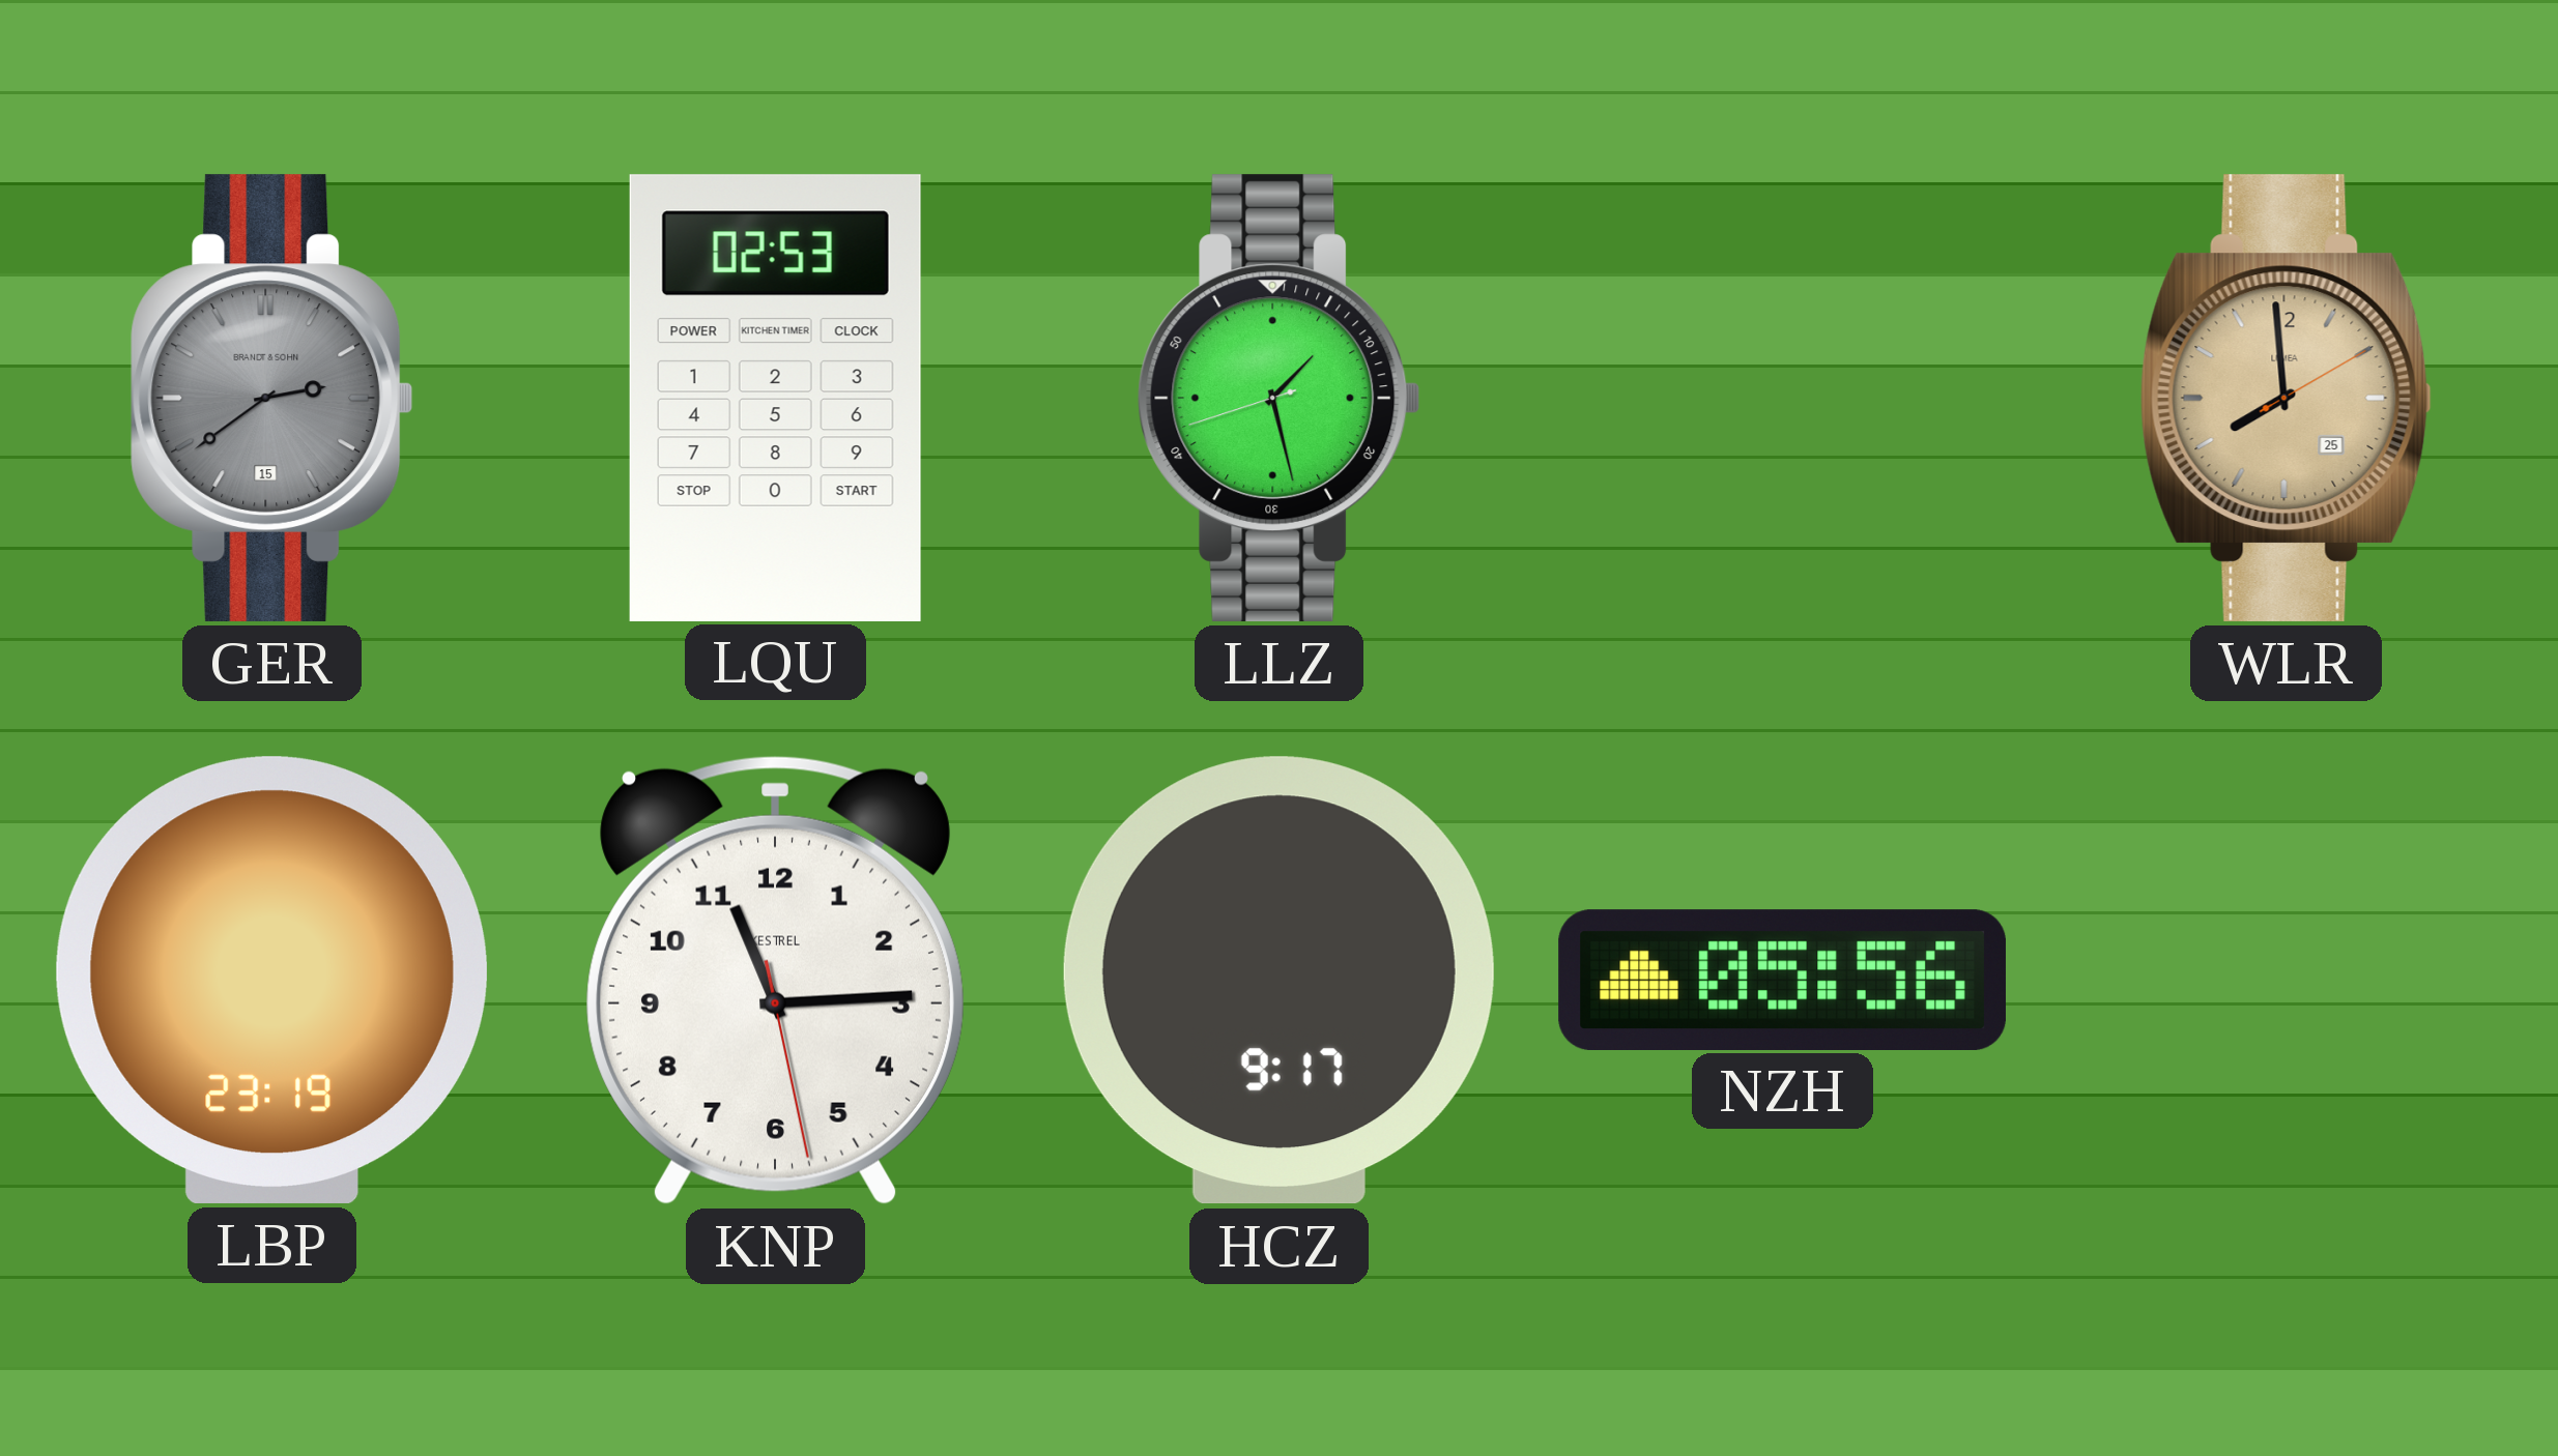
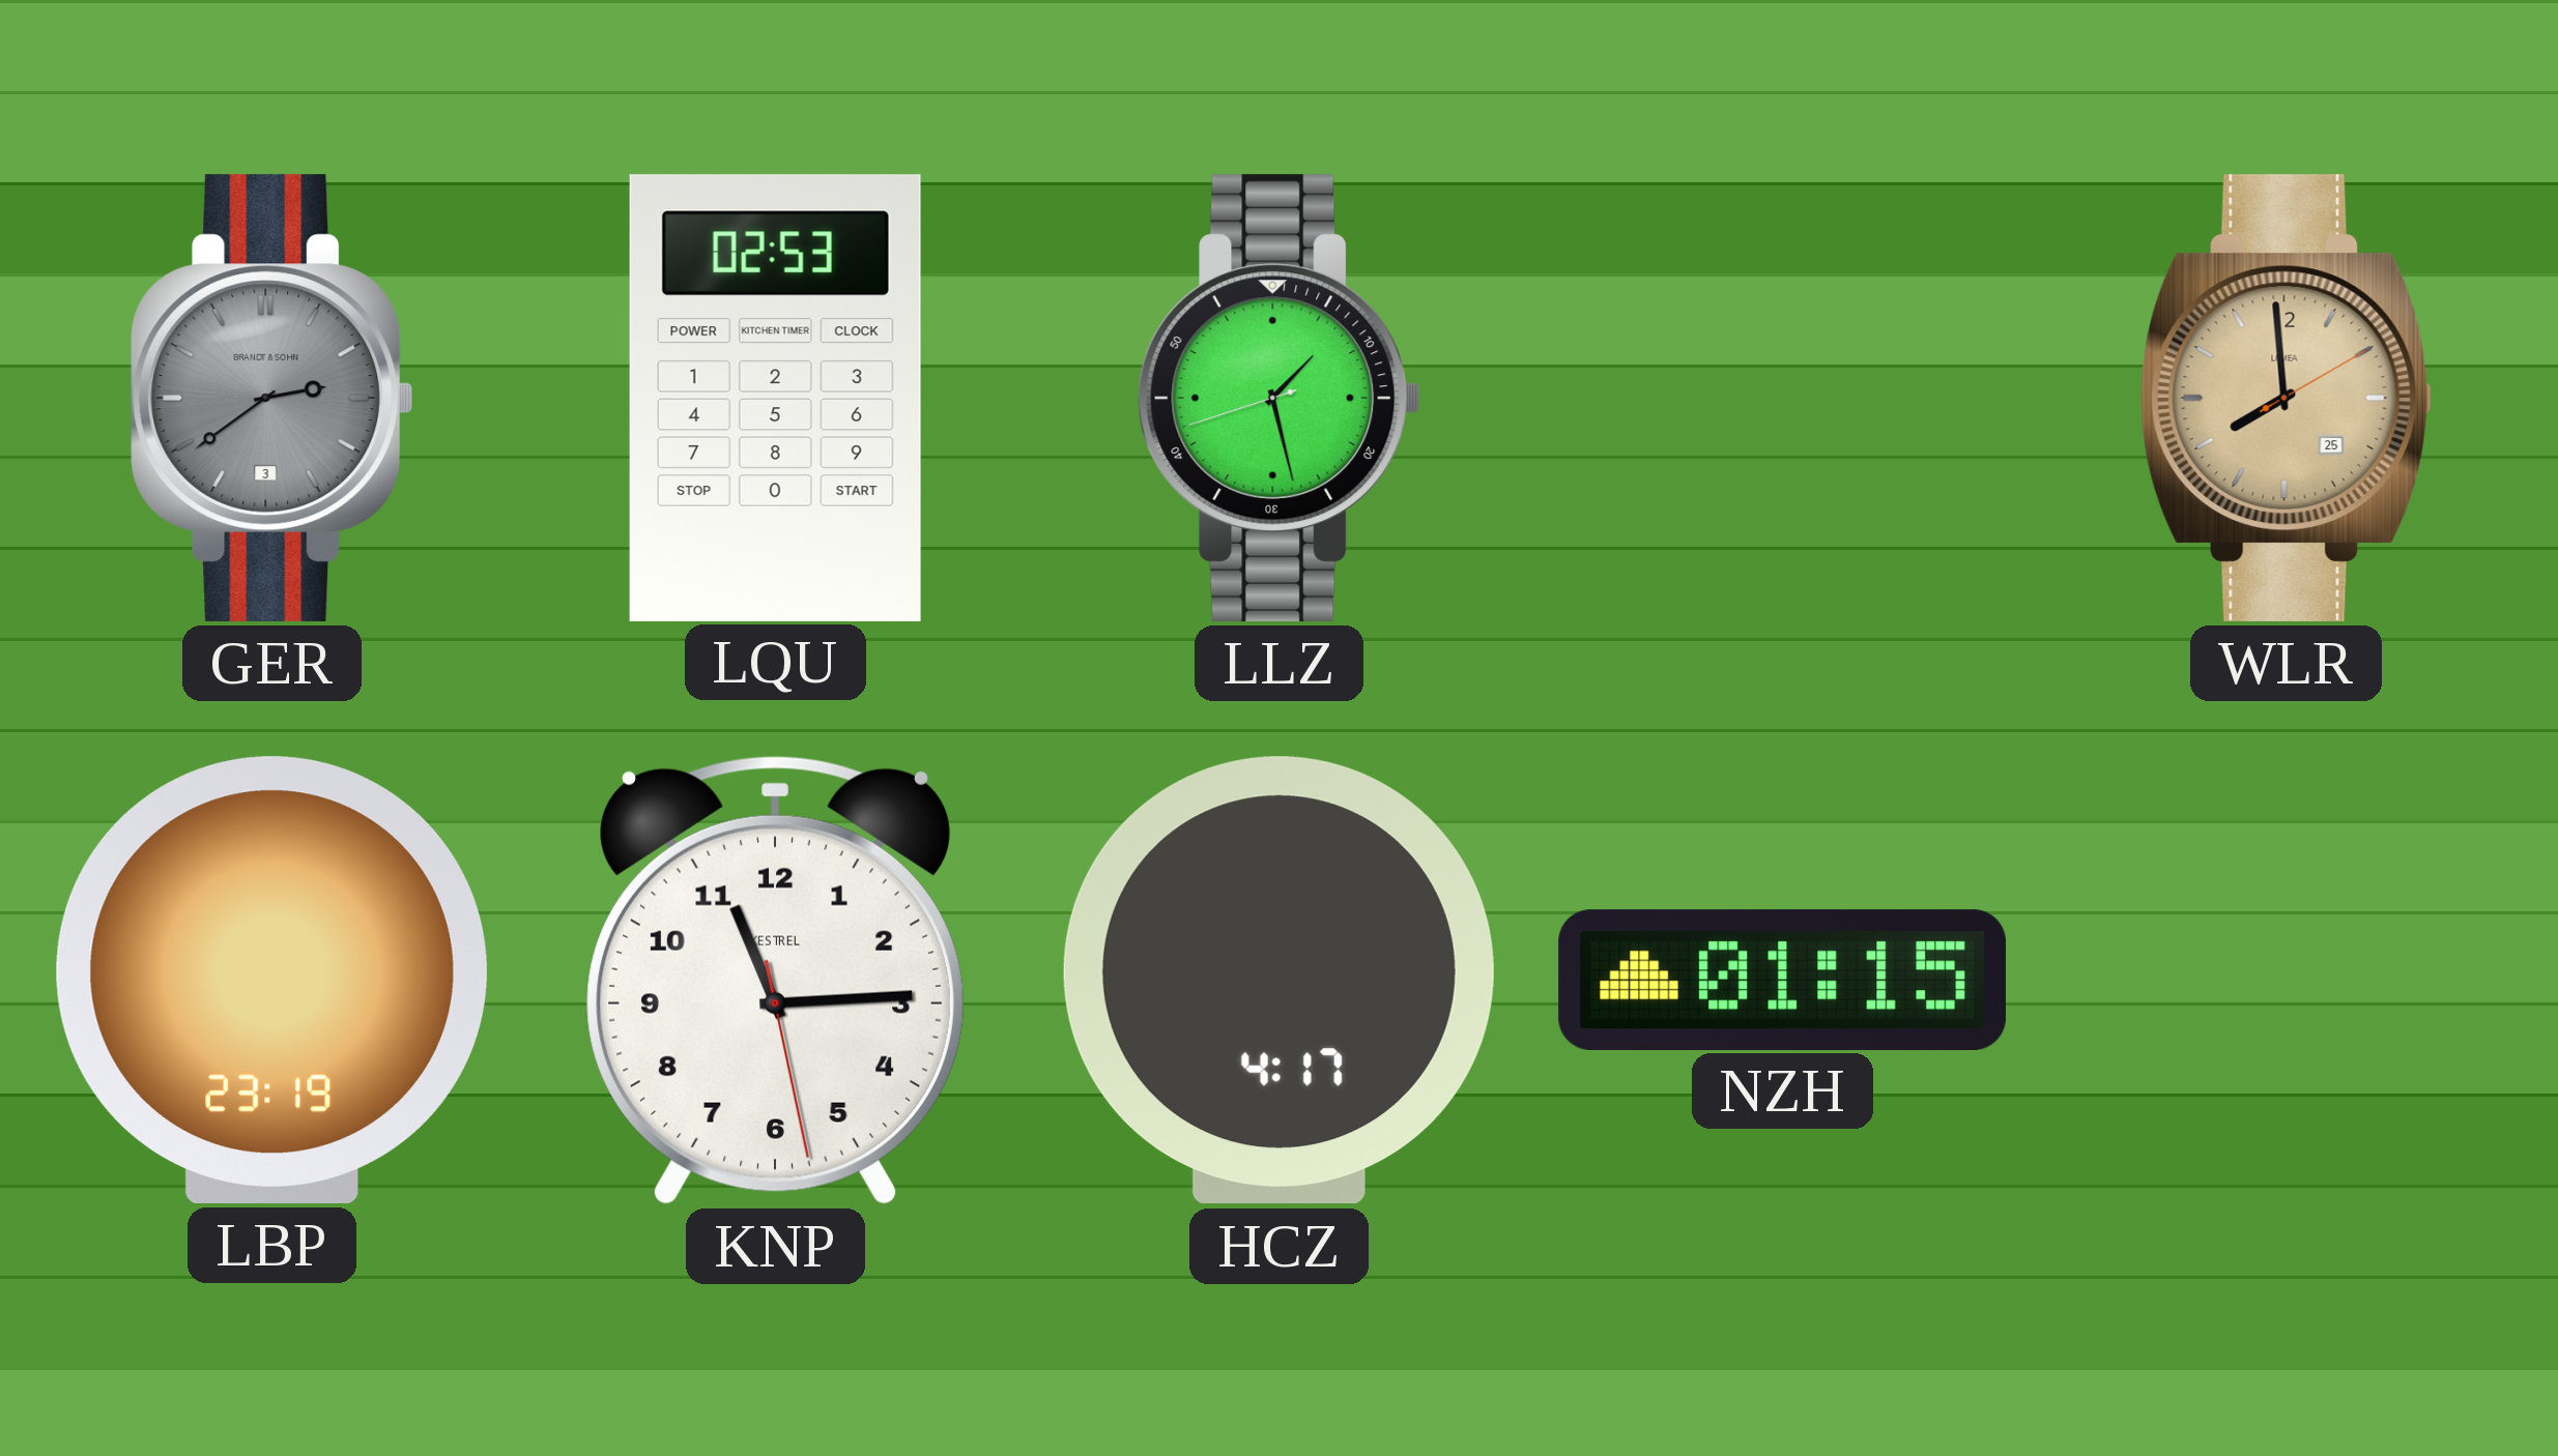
GER date: 15 -> 3 (272, 398)
HCZ: 9:17 -> 4:17 (1278, 981)
NZH: 05:56 -> 01:15 (1782, 980)
